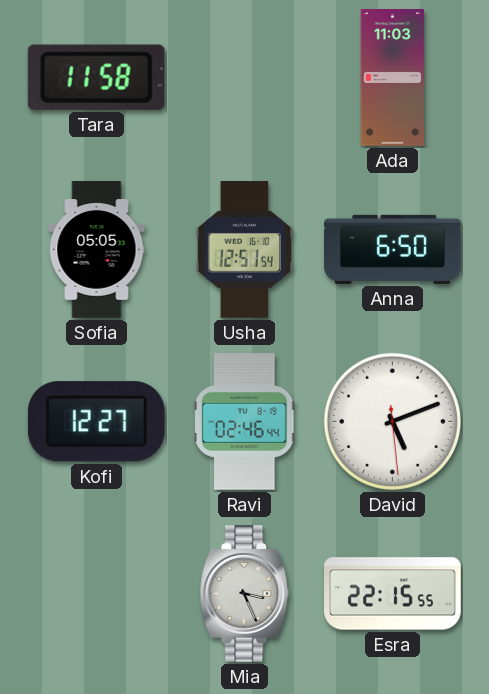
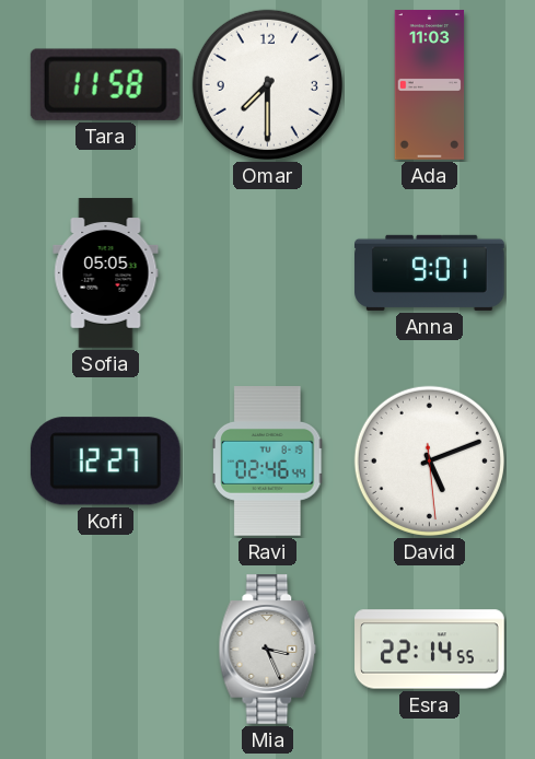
Omar: none -> 7:30 (267, 84)
Usha: 12:51 -> none (245, 250)
Anna: 6:50 -> 9:01 (430, 272)
Esra: 22:15 -> 22:14 (430, 650)
